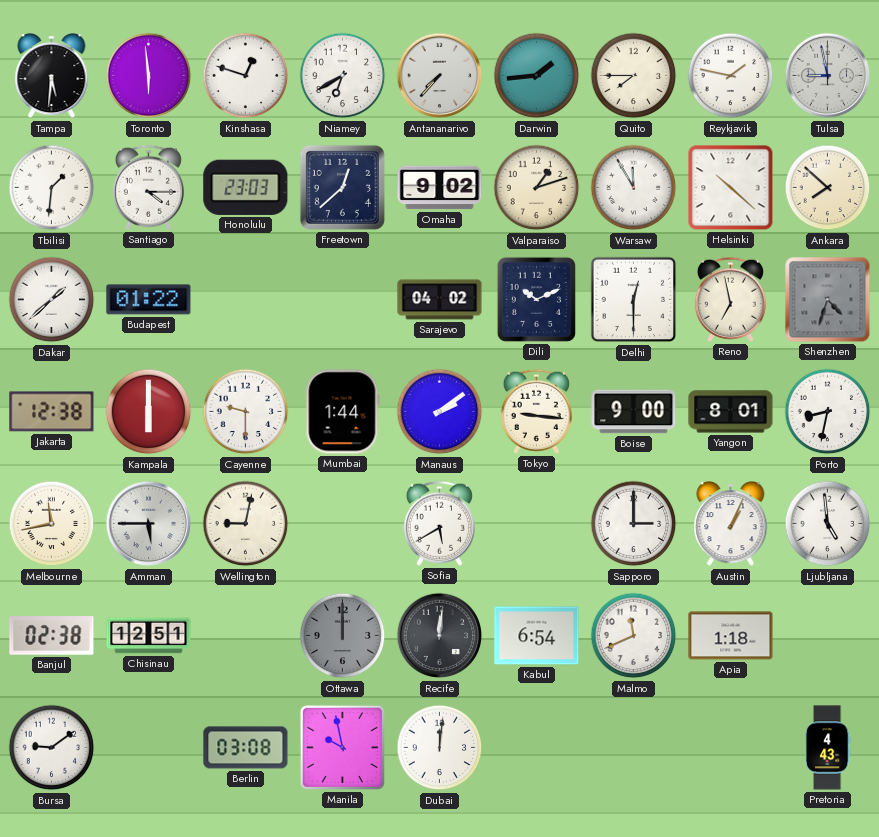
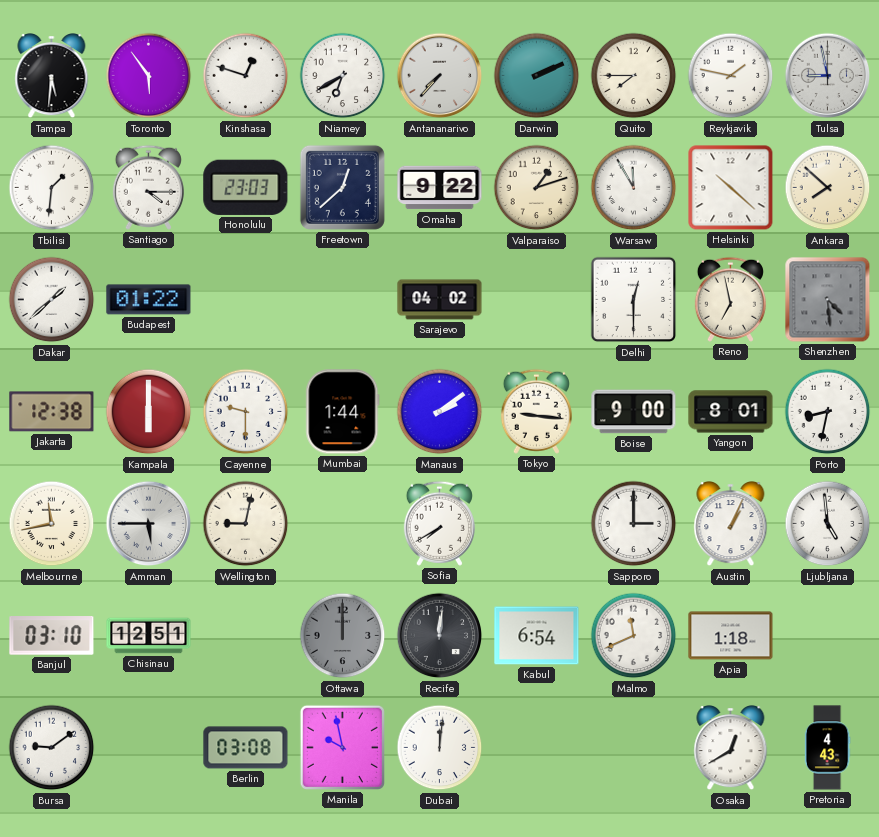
Toronto: 5:59 -> 5:54 (149, 76)
Darwin: 1:44 -> 2:11 (537, 76)
Omaha: 9:02 -> 9:22 (440, 188)
Dili: 10:11 -> none (536, 299)
Shenzhen: 4:33 -> 4:29 (828, 300)
Sofia: 5:40 -> 7:40 (439, 523)
Banjul: 02:38 -> 03:10 (52, 636)
Osaka: none -> 12:40 (731, 749)
